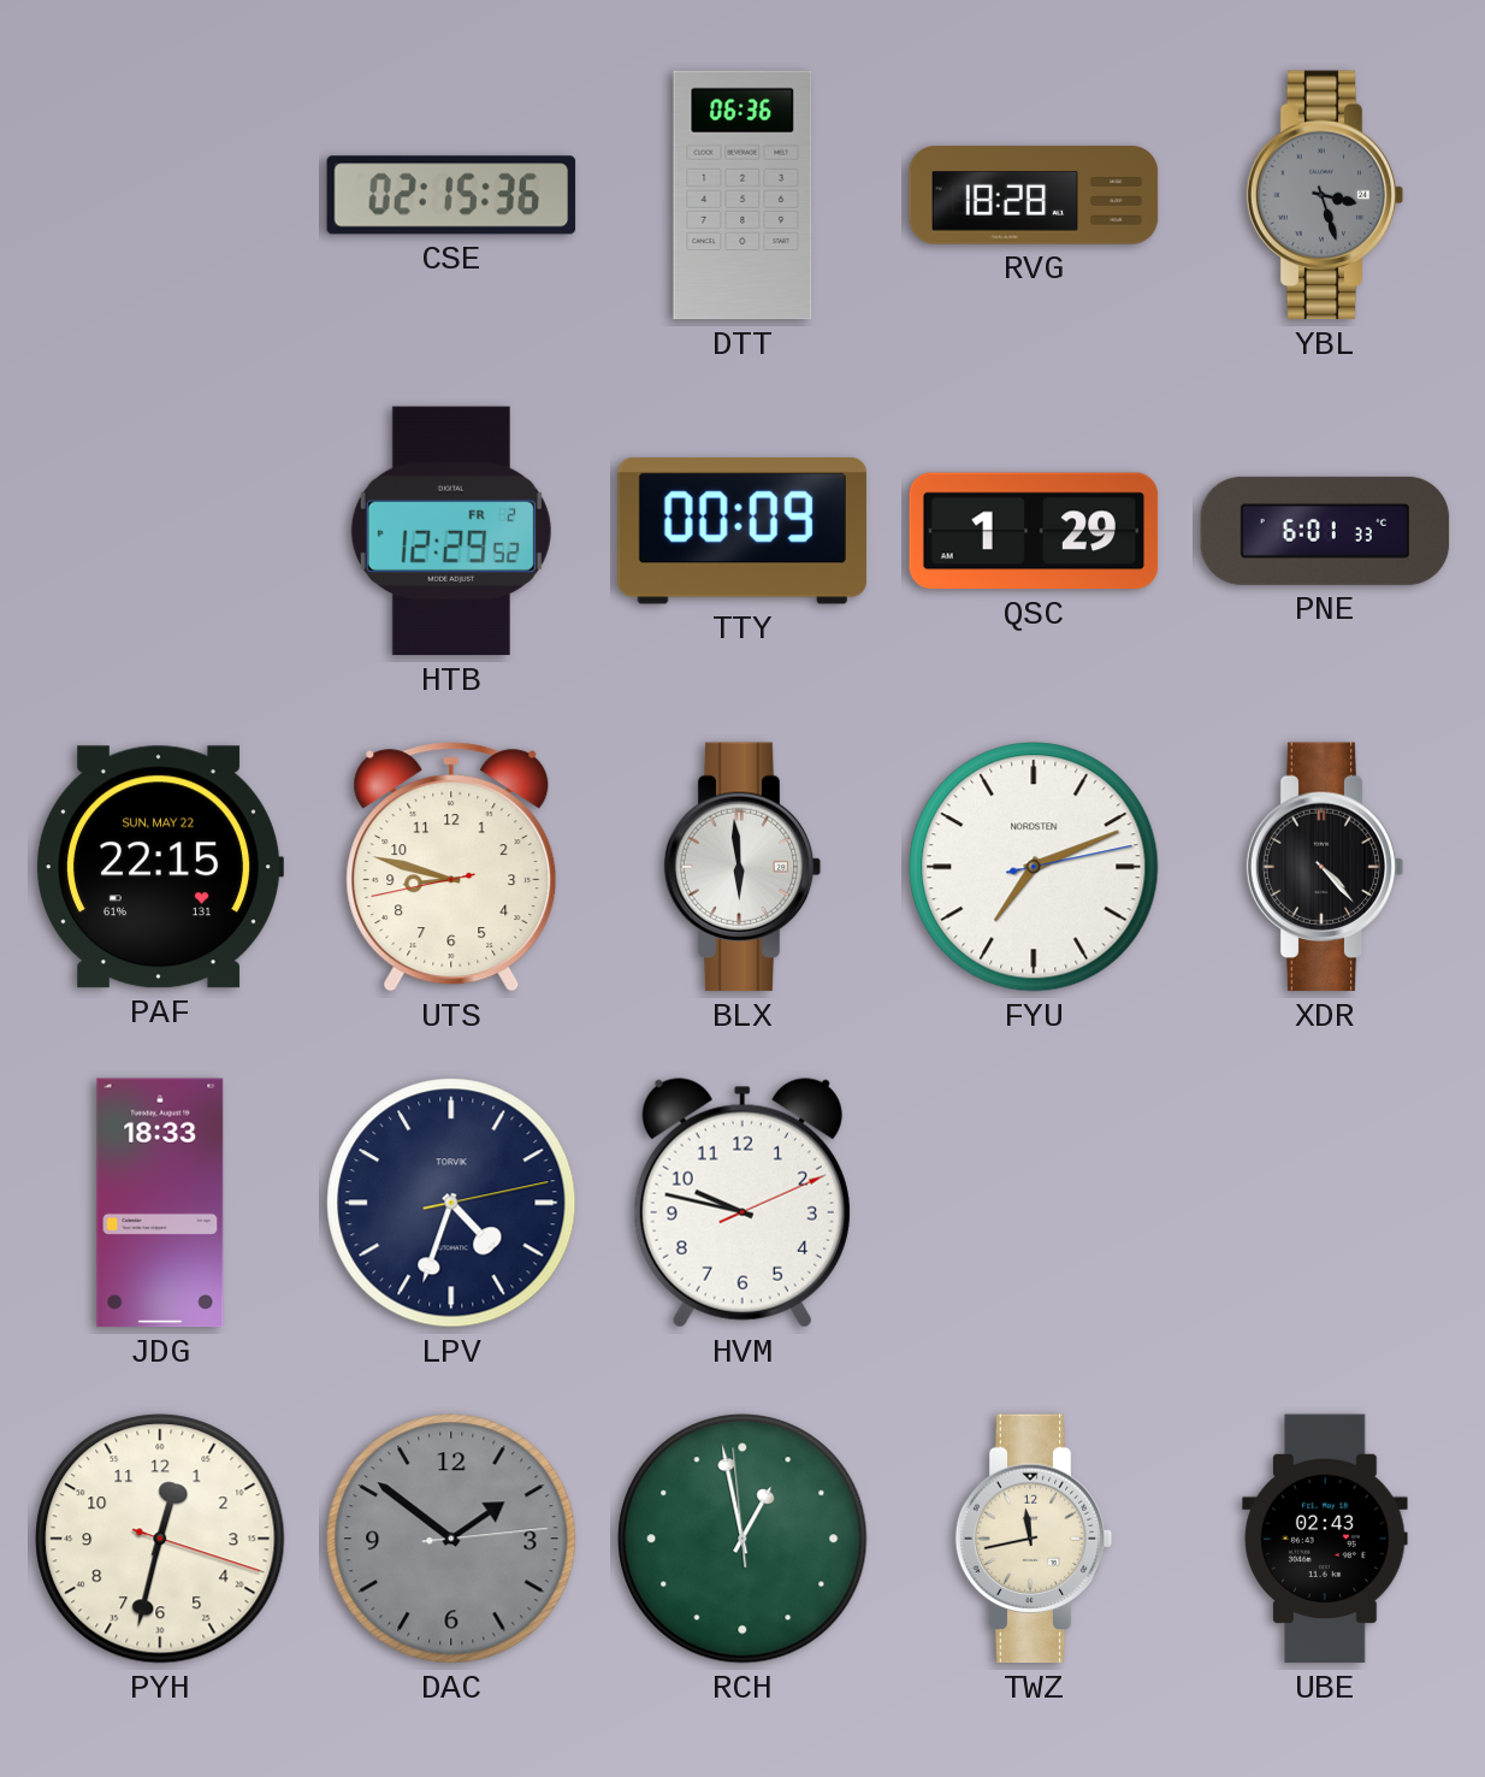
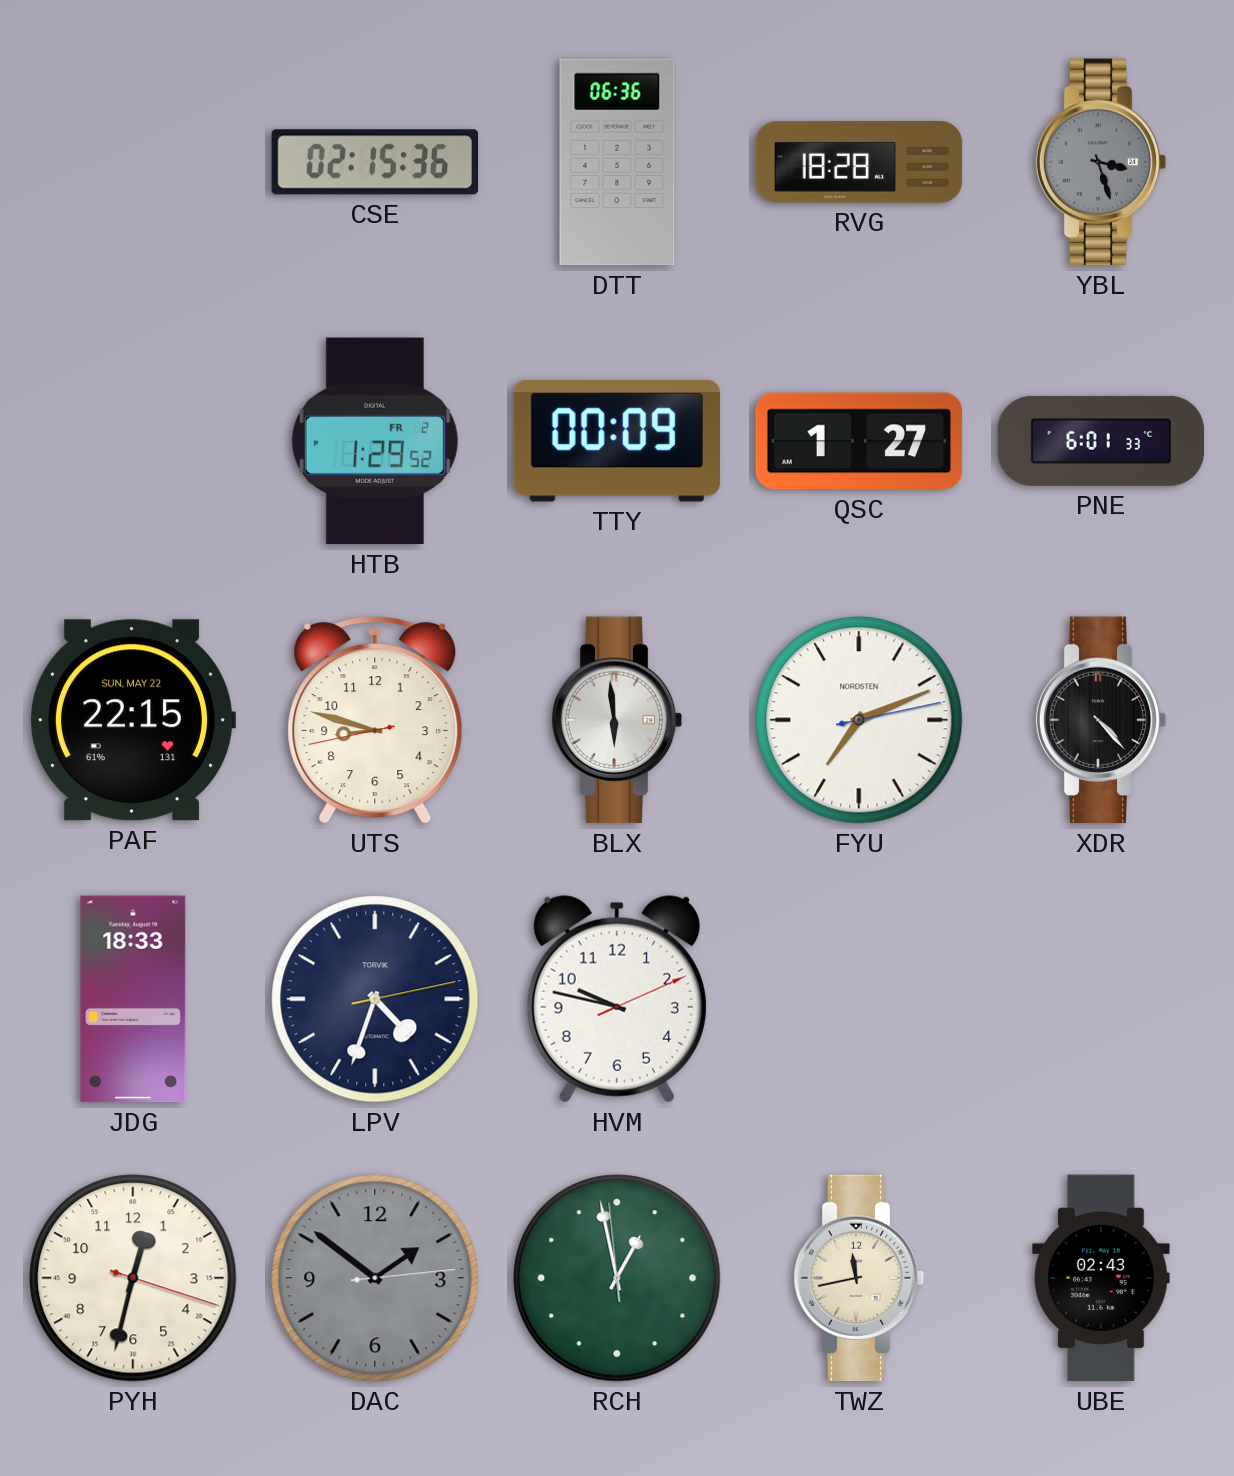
HTB: 12:29 -> 1:29 (375, 441)
QSC: 1:29 -> 1:27 (859, 441)
